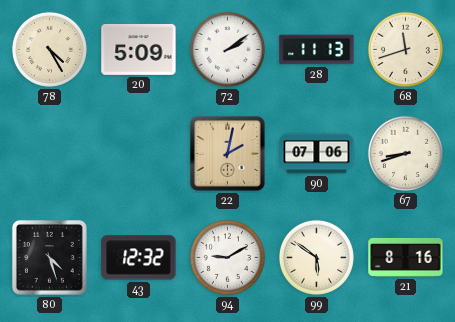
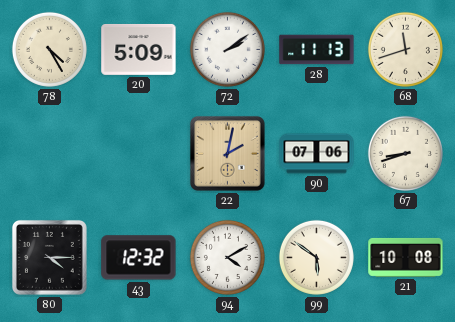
80: 4:27 -> 4:15 (49, 257)
94: 9:10 -> 4:10 (227, 257)
21: 8:16 -> 10:08 (406, 257)
